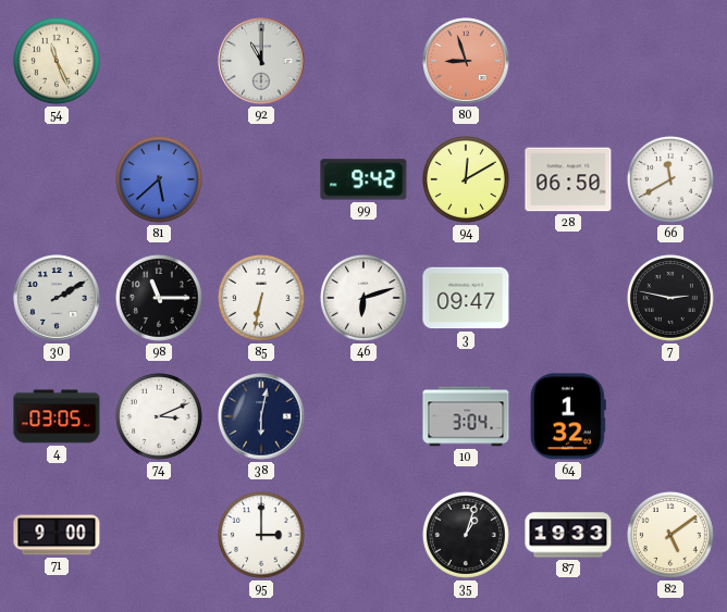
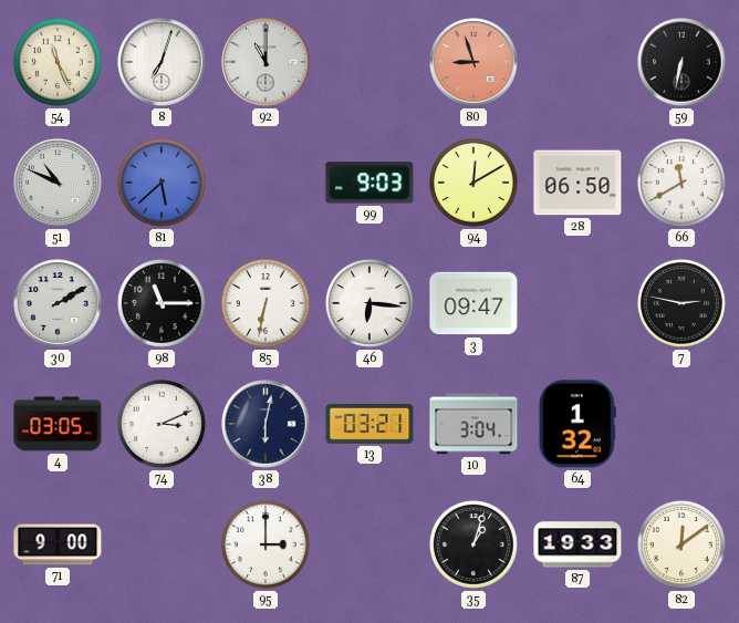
8: none -> 7:03 (162, 62)
59: none -> 6:32 (681, 62)
51: none -> 10:49 (58, 183)
99: 9:42 -> 9:03 (369, 183)
46: 6:12 -> 6:16 (369, 303)
13: none -> 03:21 (369, 425)
82: 5:09 -> 12:09 (681, 544)
